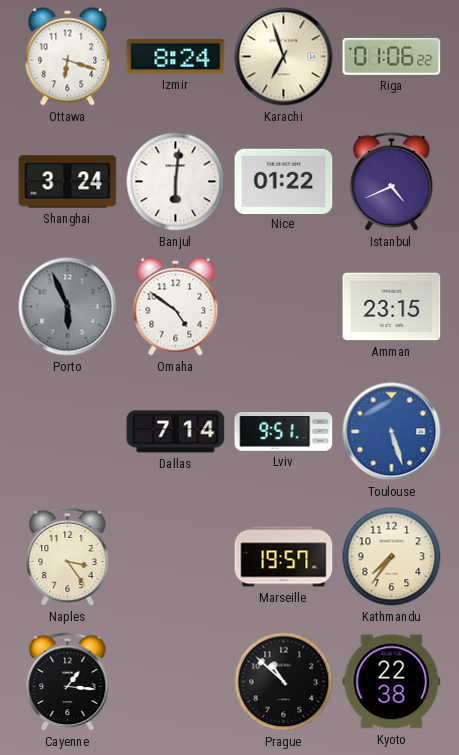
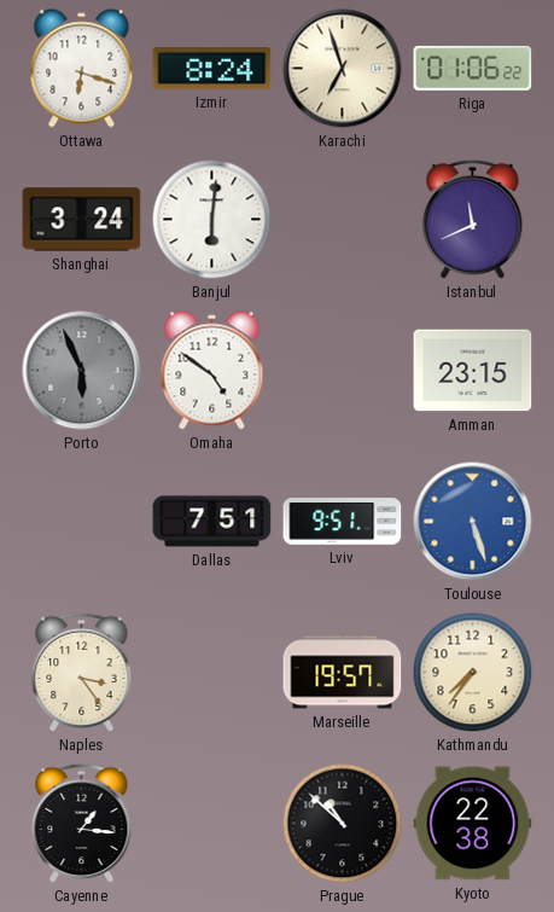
Nice: 01:22 -> none (284, 181)
Istanbul: 4:41 -> 11:41 (473, 220)
Dallas: 7:14 -> 7:51 (212, 522)
